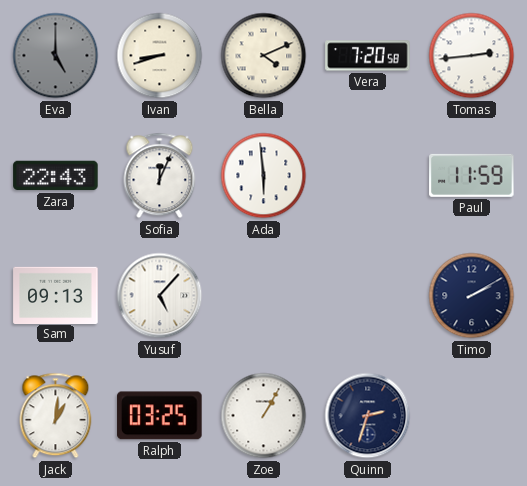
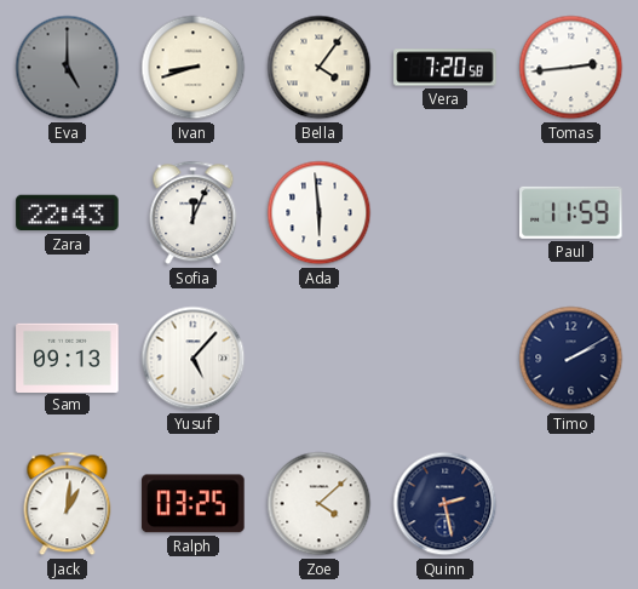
Bella: 4:11 -> 4:06 (320, 68)
Zoe: 1:05 -> 4:08 (320, 504)
Quinn: 2:33 -> 2:28 (446, 504)
